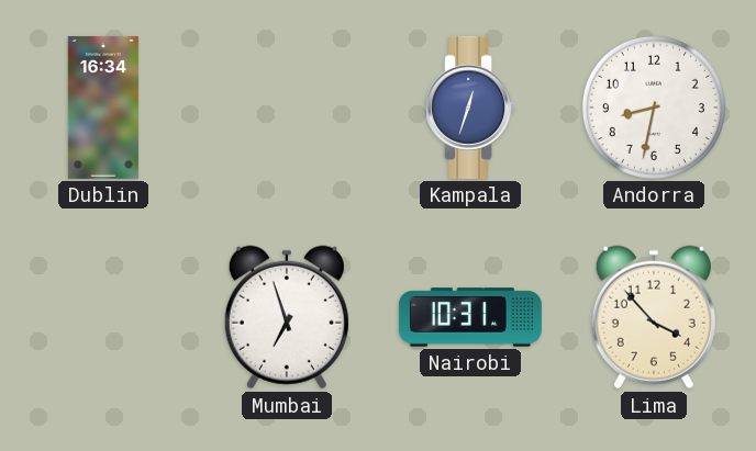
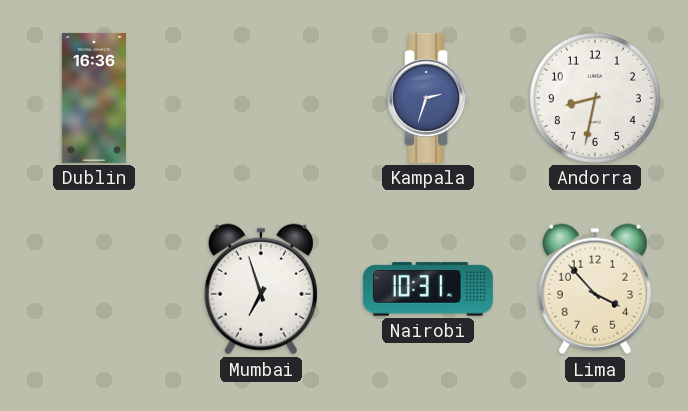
Dublin: 16:34 -> 16:36 (94, 98)
Kampala: 12:33 -> 2:33 (428, 98)
